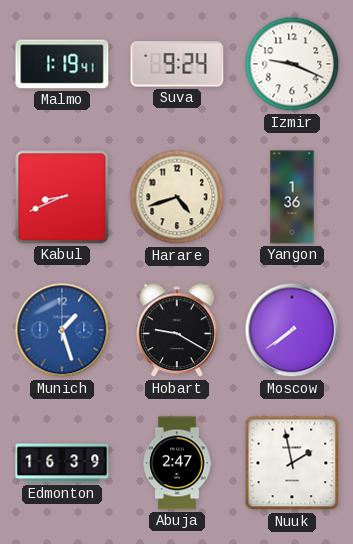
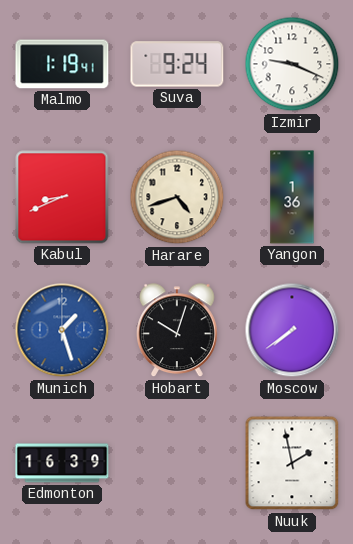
Hobart: 9:20 -> 10:03 (178, 331)
Abuja: 2:47 -> none (177, 463)
